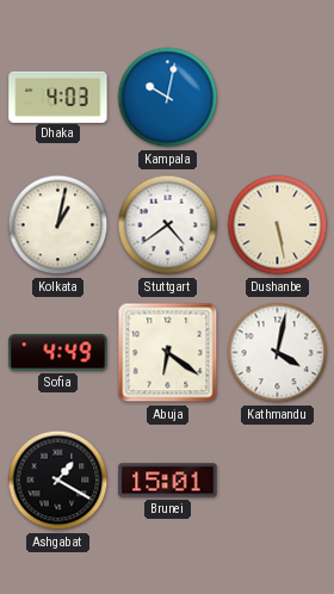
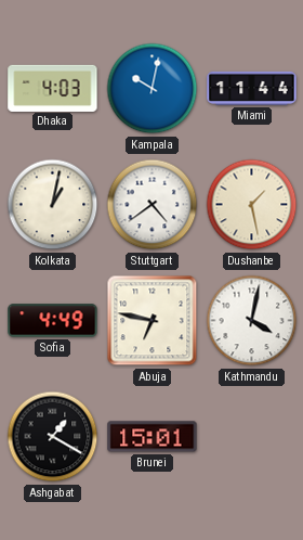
Miami: none -> 11:44 (252, 88)
Dushanbe: 5:28 -> 1:28 (252, 205)
Abuja: 6:21 -> 6:47 (153, 321)
